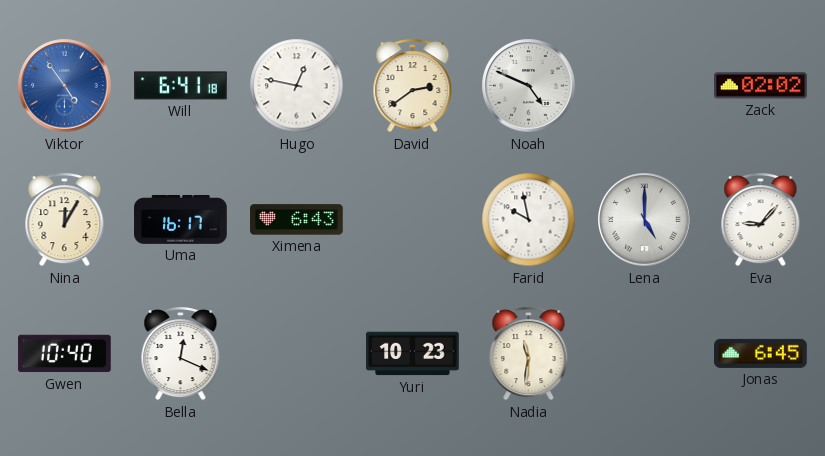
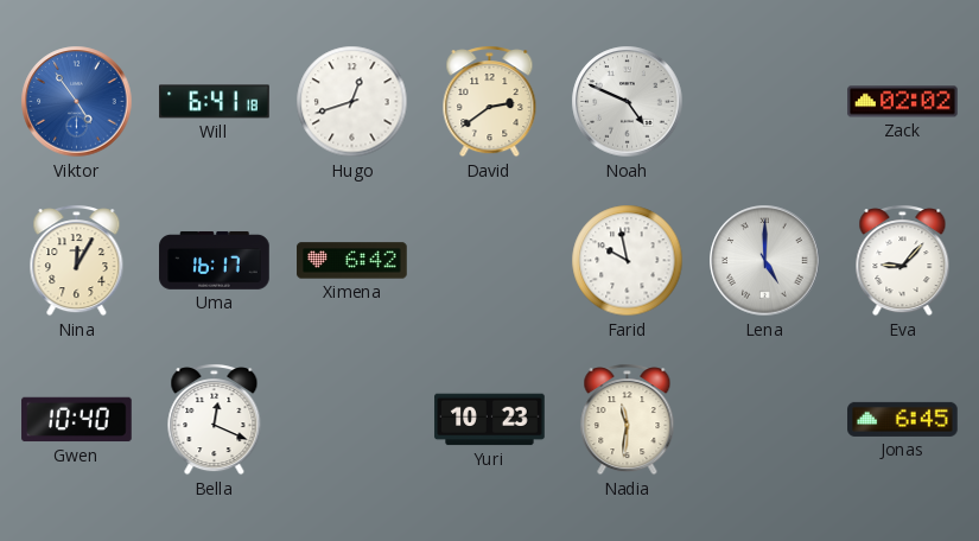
Hugo: 12:47 -> 12:42 (352, 102)
Ximena: 6:43 -> 6:42 (352, 261)
